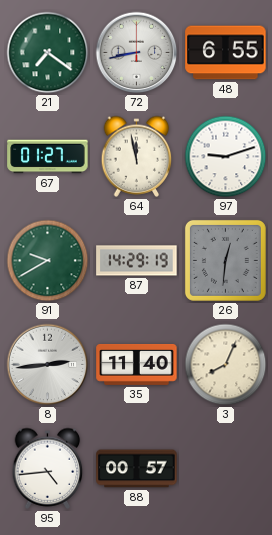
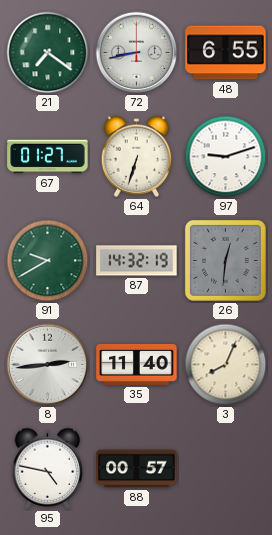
64: 11:58 -> 6:33 (137, 156)
87: 14:29 -> 14:32 (137, 261)
95: 4:44 -> 4:47 (48, 468)
